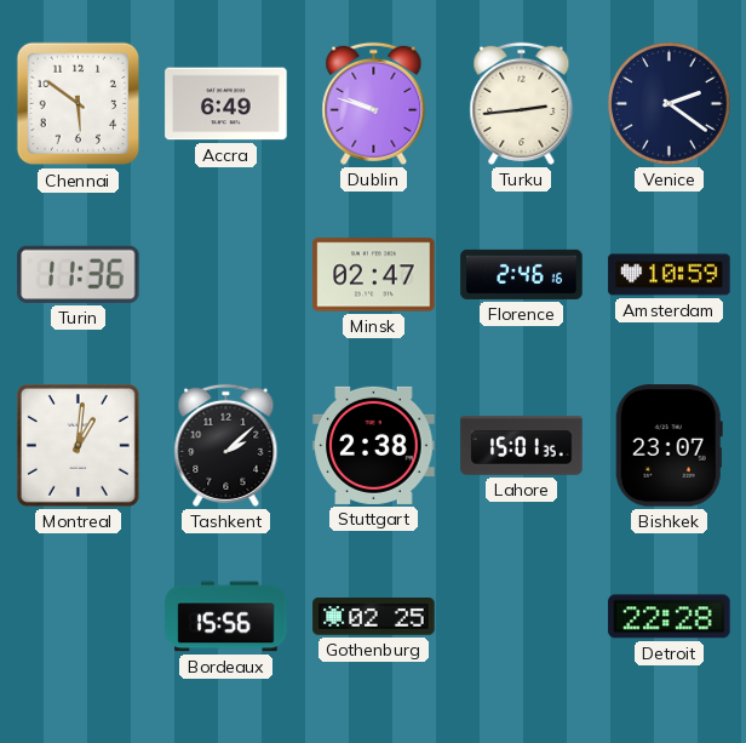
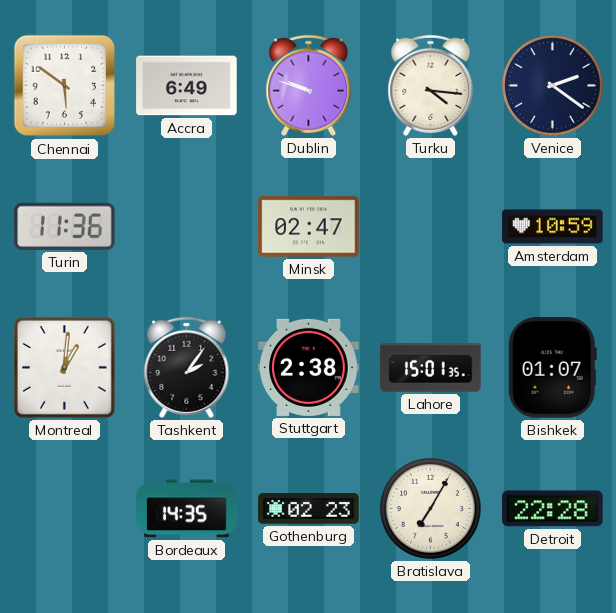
Turku: 2:44 -> 4:16 (431, 85)
Florence: 2:46 -> none (522, 274)
Tashkent: 2:08 -> 2:06 (187, 367)
Bishkek: 23:07 -> 01:07 (552, 368)
Bordeaux: 15:56 -> 14:35 (187, 509)
Gothenburg: 02:25 -> 02:23 (309, 509)
Bratislava: none -> 7:05 (430, 508)
